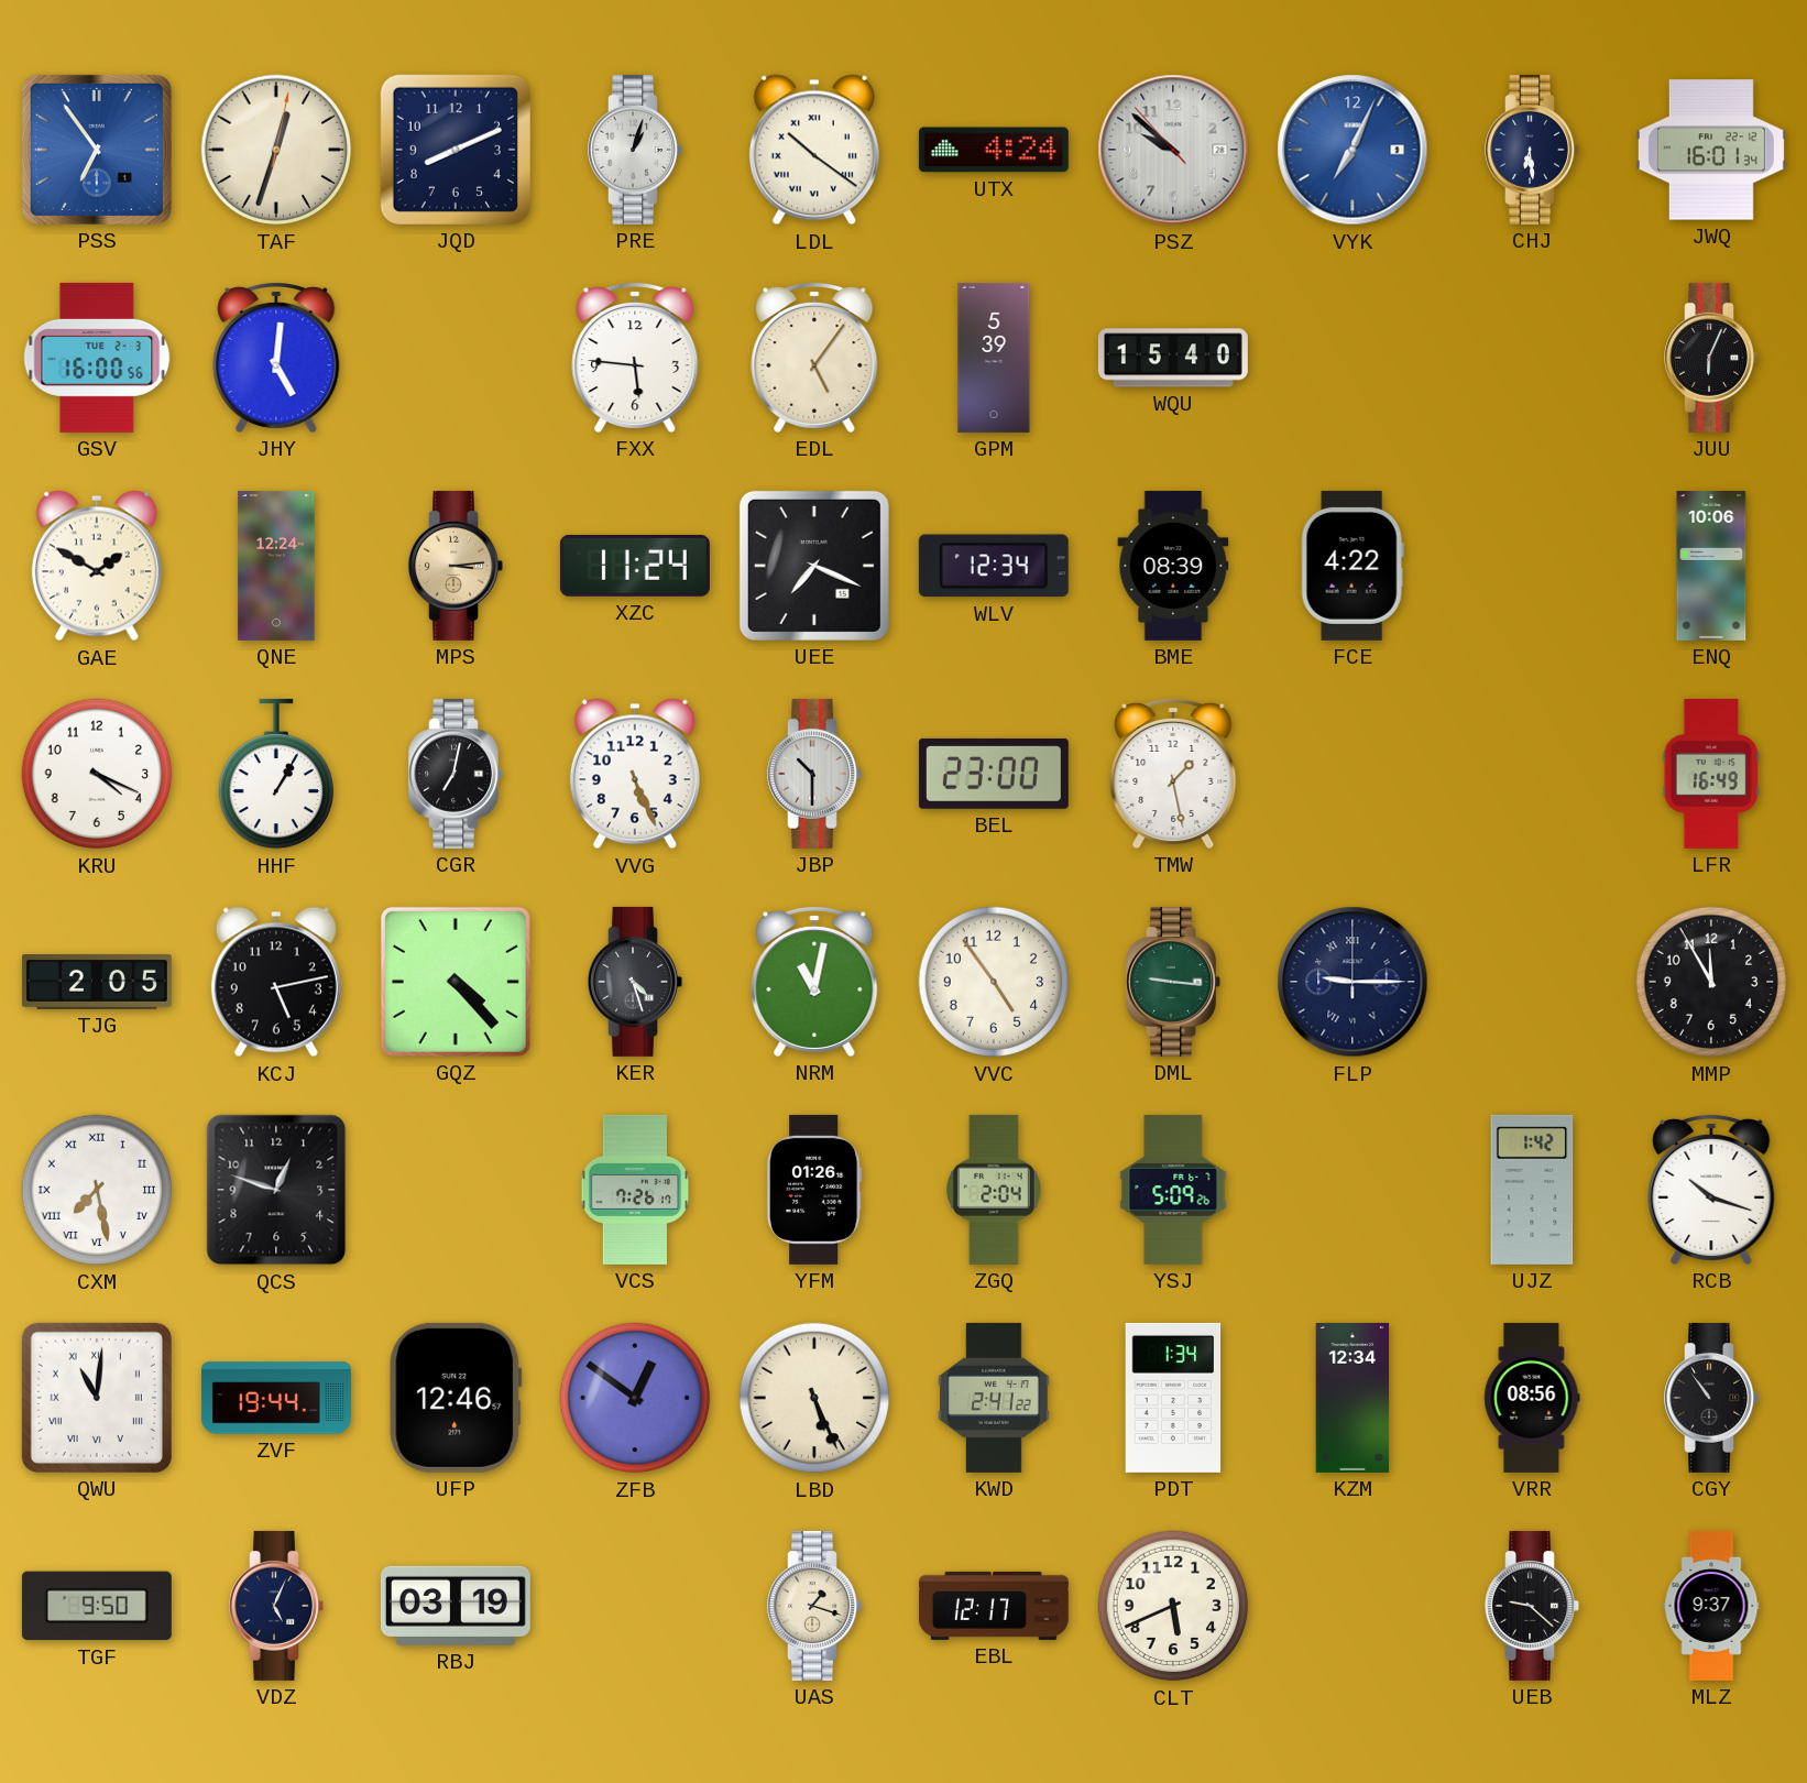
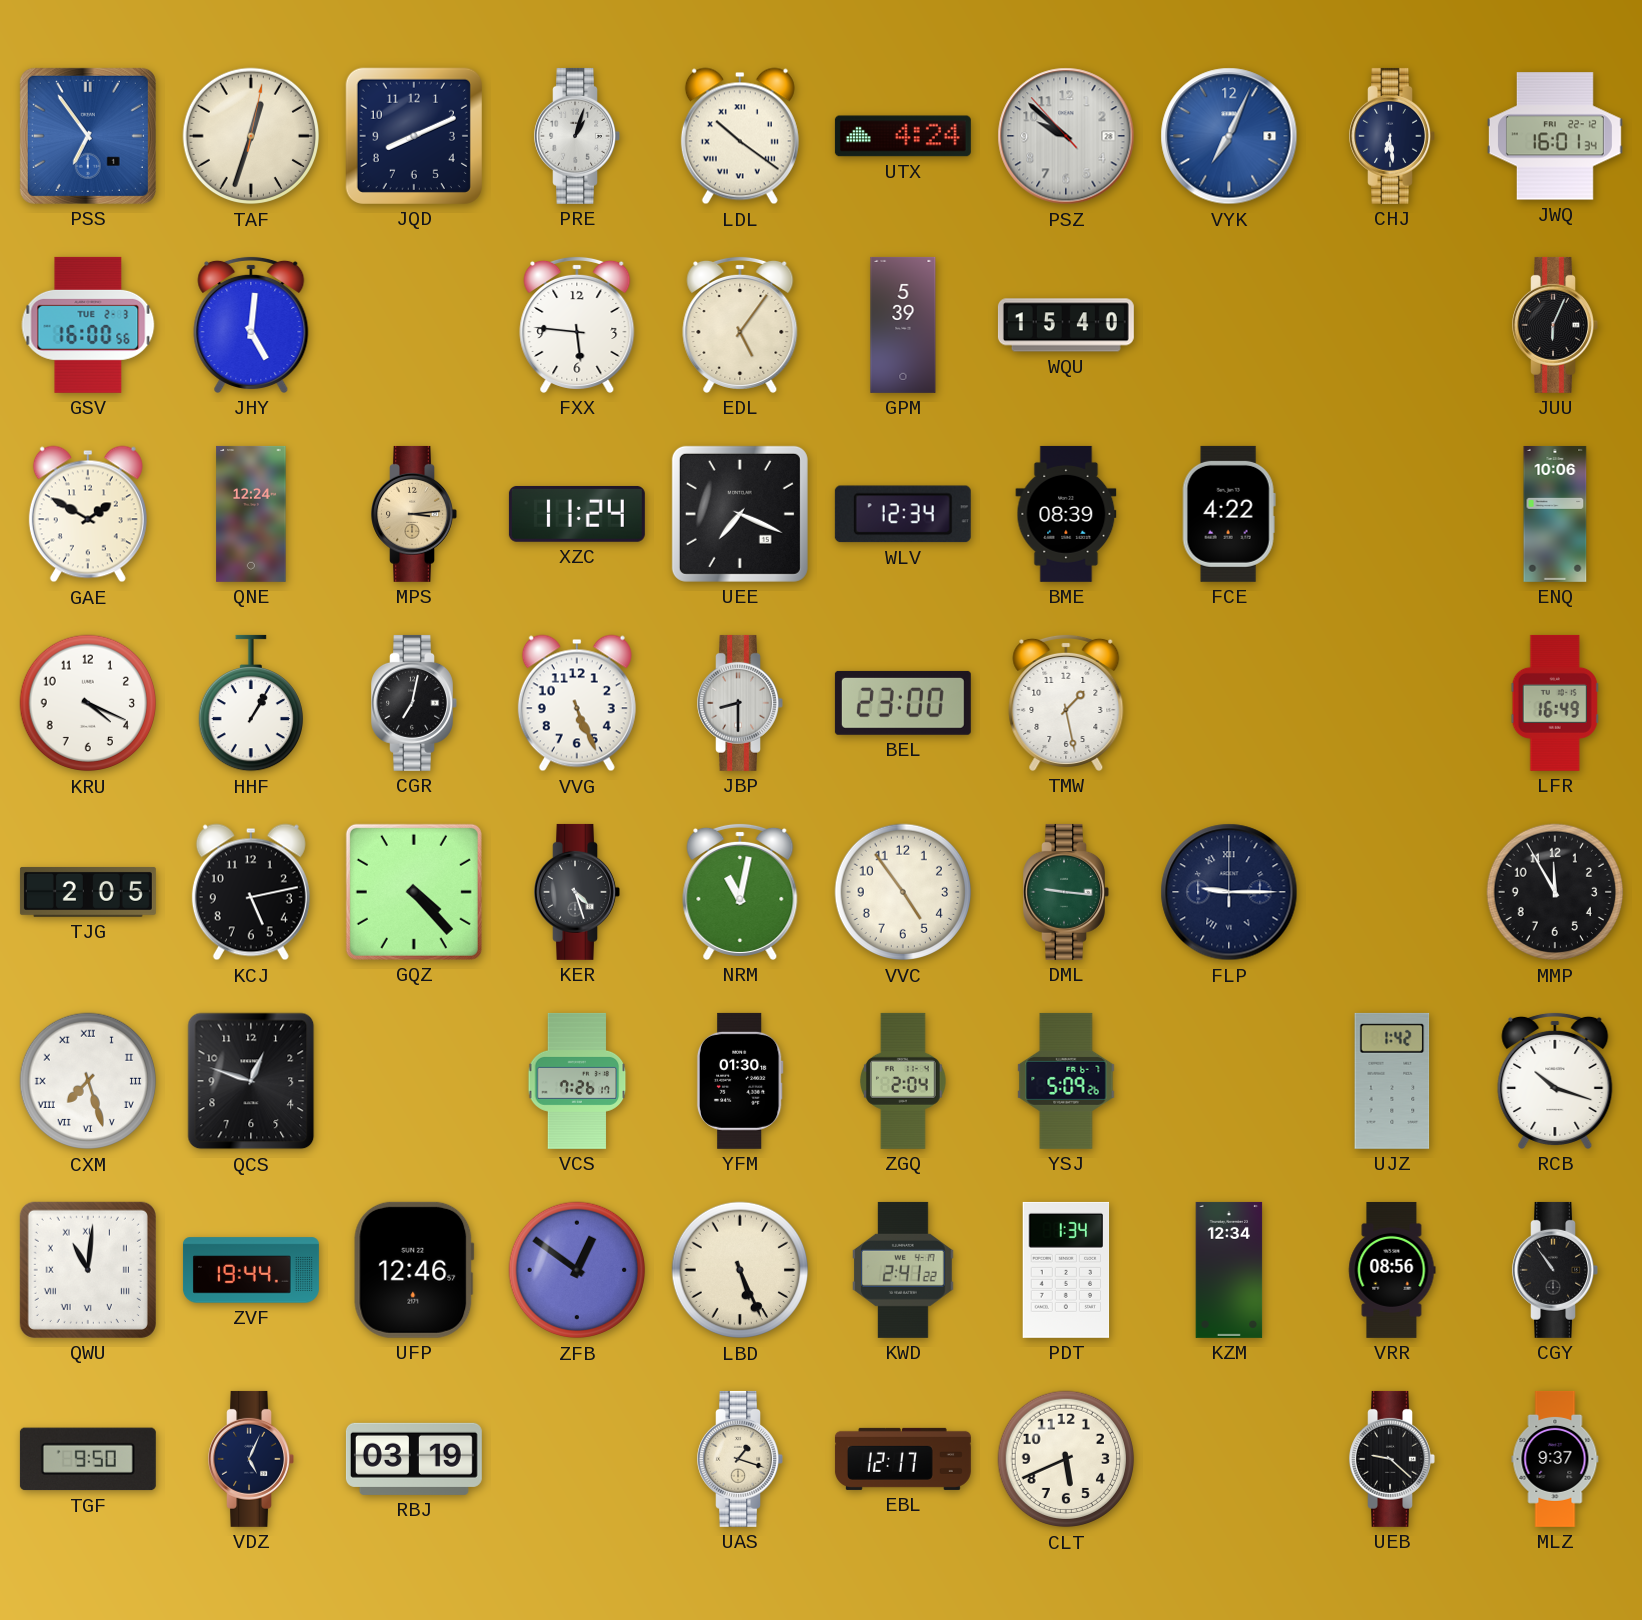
JBP: 10:30 -> 8:30 (740, 703)
CXM: 7:28 -> 7:27 (88, 1081)
YFM: 01:26 -> 01:30 (740, 1081)
